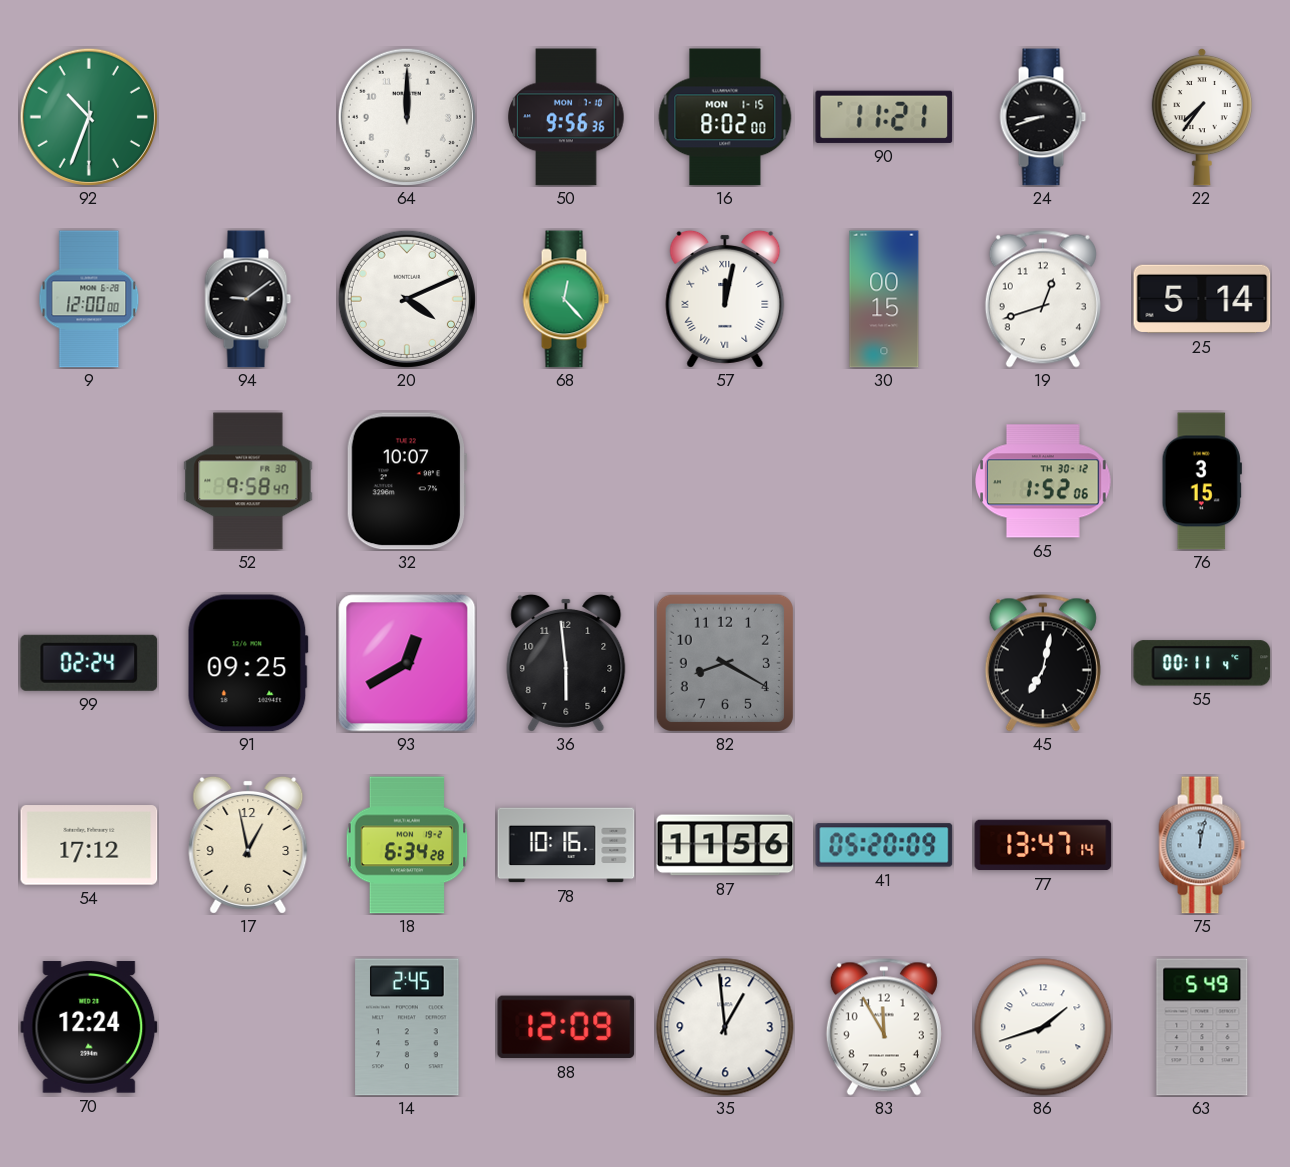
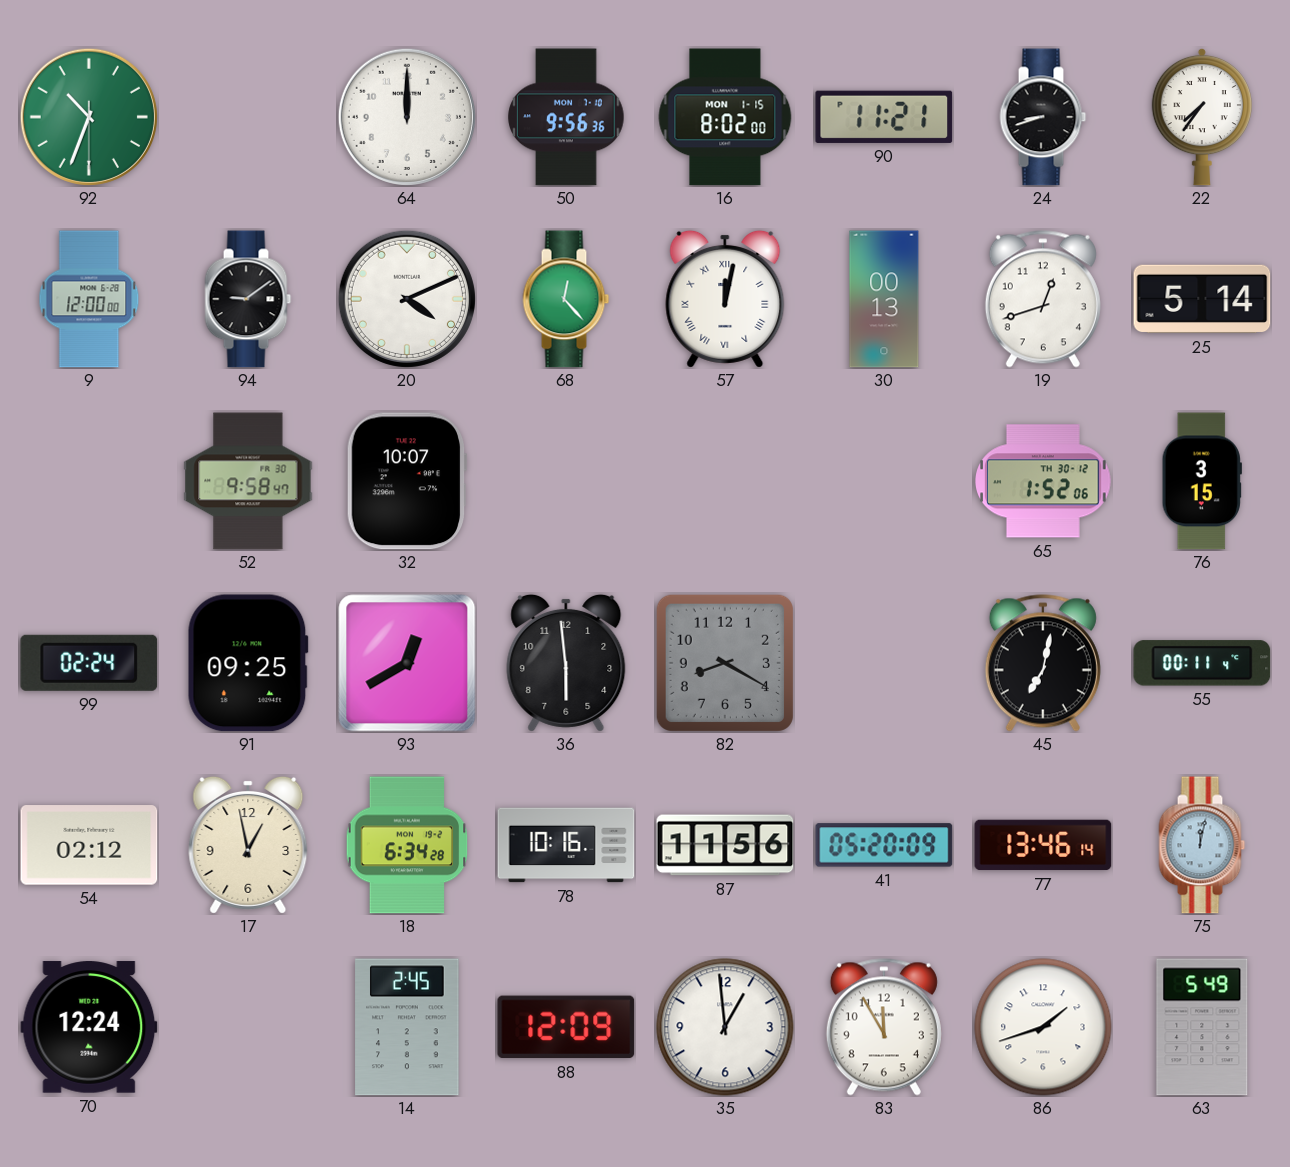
30: 00:15 -> 00:13 (884, 299)
54: 17:12 -> 02:12 (89, 845)
77: 13:47 -> 13:46 (1043, 845)
